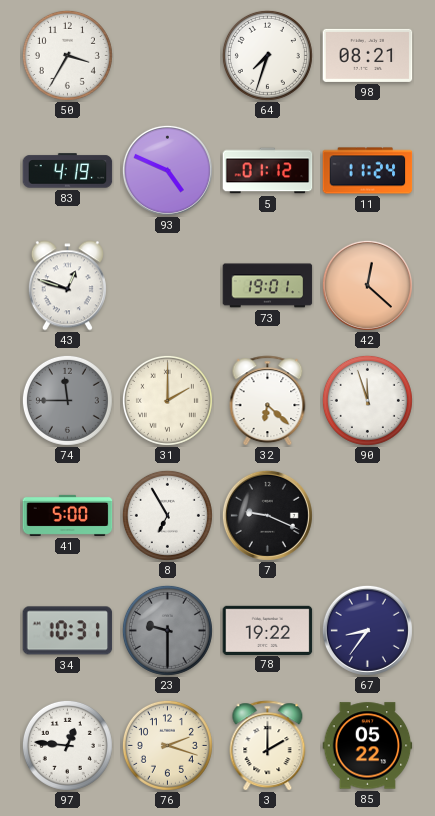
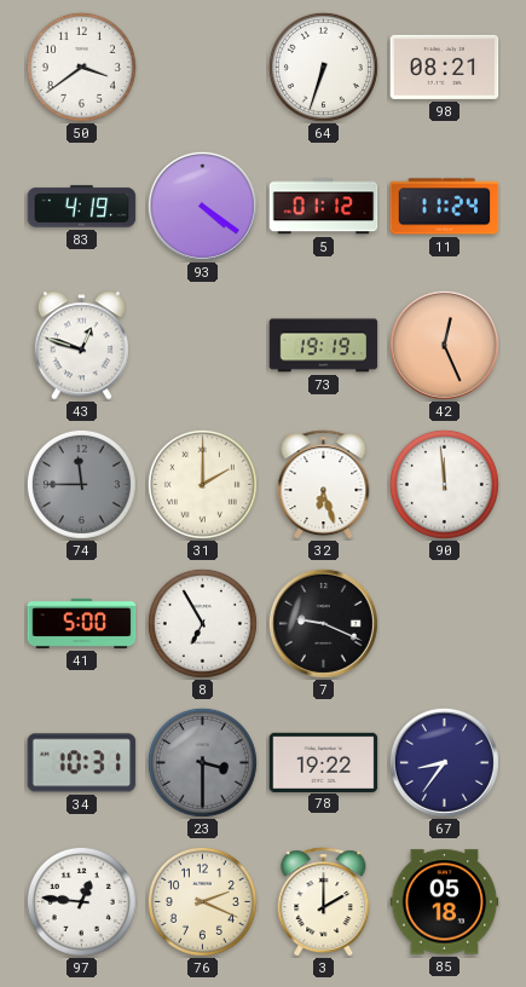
50: 3:35 -> 3:39 (81, 67)
64: 7:33 -> 6:33 (323, 67)
93: 4:49 -> 4:21 (202, 206)
73: 19:01 -> 19:19 (324, 346)
42: 12:22 -> 12:26 (444, 345)
32: 6:22 -> 6:27 (324, 485)
90: 11:57 -> 11:59 (444, 484)
23: 9:30 -> 3:30 (202, 762)
76: 2:18 -> 2:19 (202, 901)
85: 05:22 -> 05:18 (445, 902)
